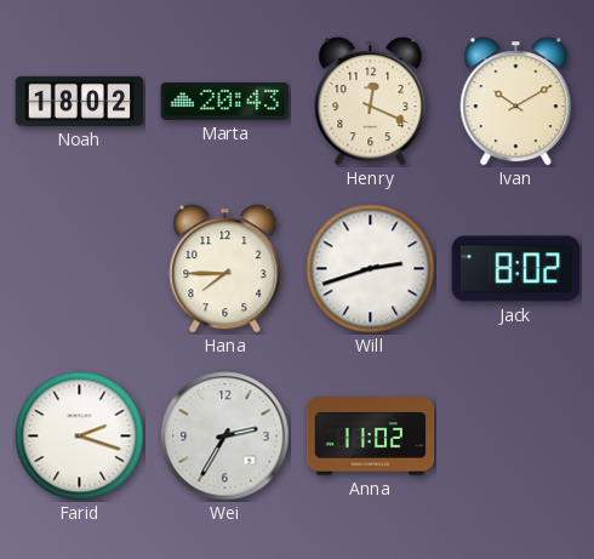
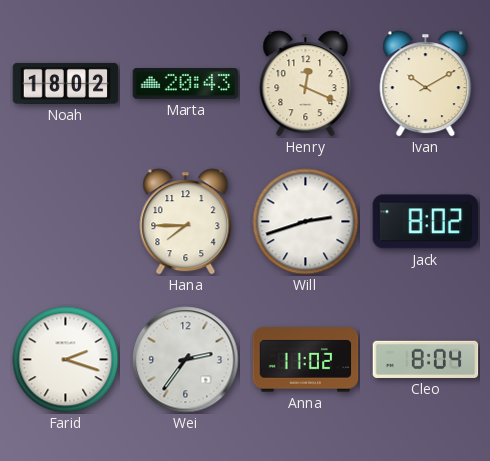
Wei: 2:35 -> 2:36 (186, 360)
Cleo: none -> 8:04 (426, 359)
